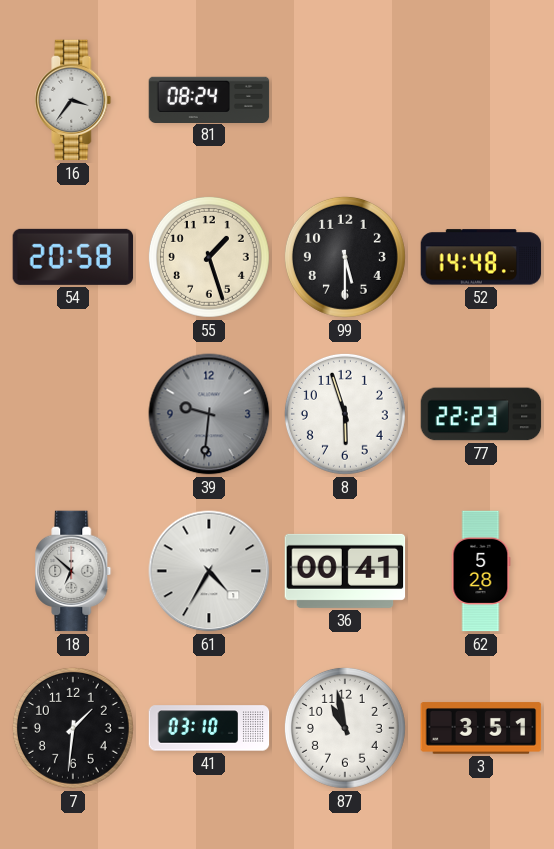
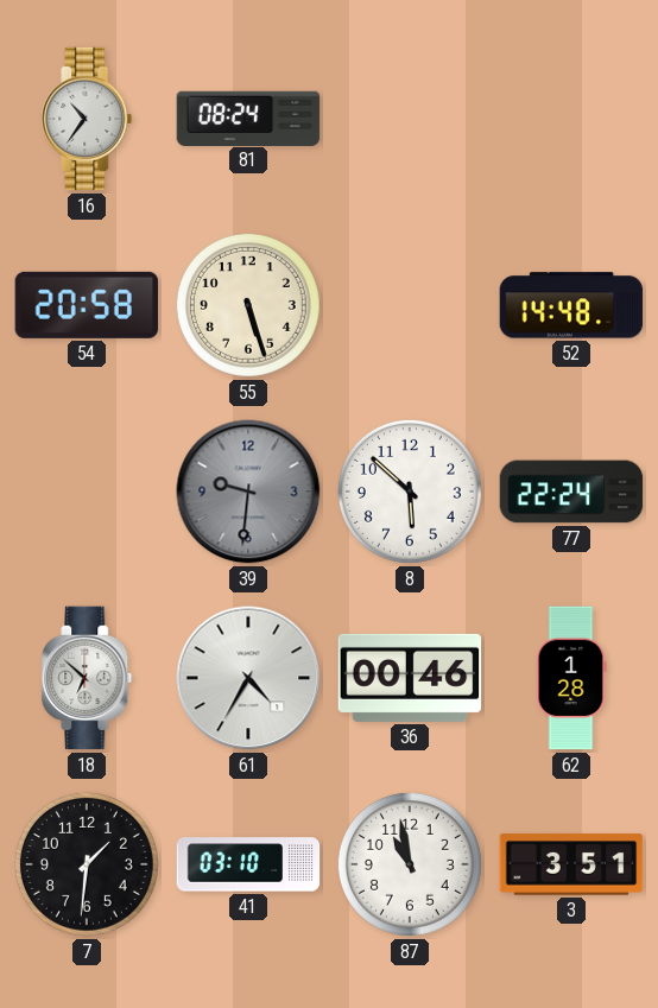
16: 3:36 -> 10:36 (87, 119)
55: 1:27 -> 5:27 (248, 305)
99: 5:30 -> none (345, 257)
8: 5:57 -> 5:52 (410, 492)
77: 22:23 -> 22:24 (571, 492)
36: 00:41 -> 00:46 (410, 678)
62: 5:28 -> 1:28 (571, 678)
